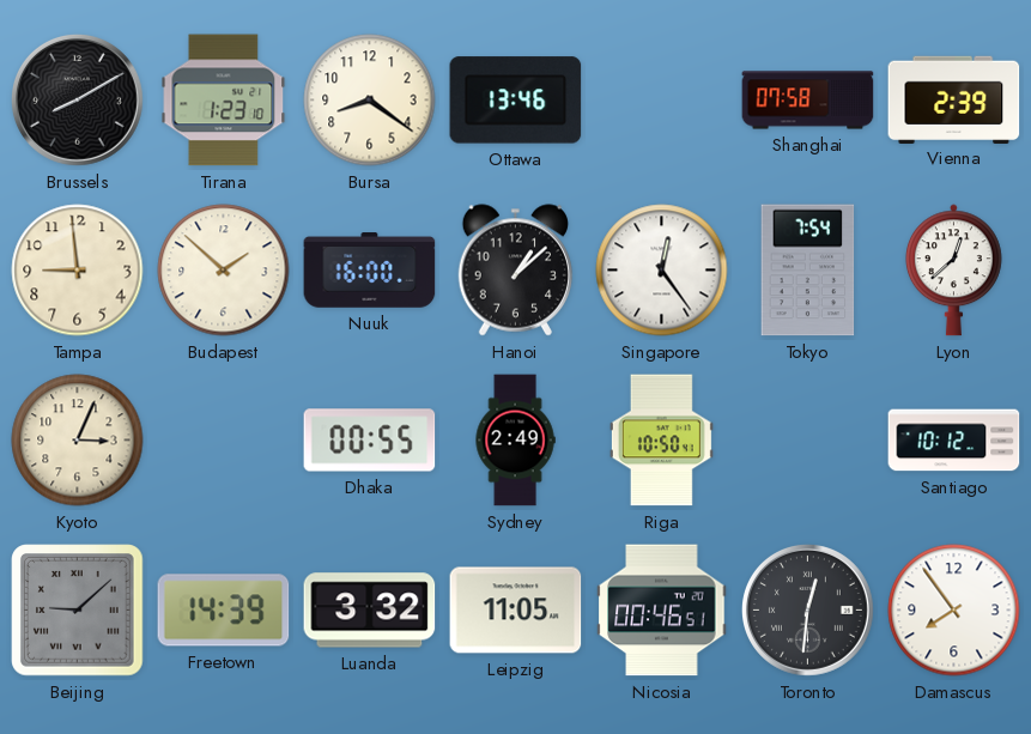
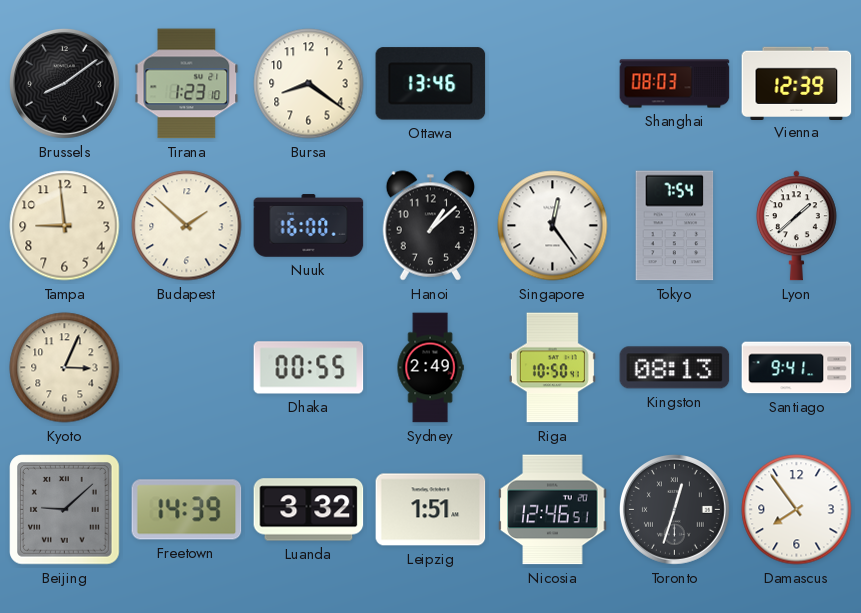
Brussels: 8:10 -> 8:09 (64, 83)
Shanghai: 07:58 -> 08:03 (675, 84)
Vienna: 2:39 -> 12:39 (797, 83)
Lyon: 12:38 -> 1:38 (796, 226)
Kingston: none -> 08:13 (675, 368)
Santiago: 10:12 -> 9:41 (797, 368)
Leipzig: 11:05 -> 1:51 (431, 510)
Nicosia: 00:46 -> 12:46 (553, 510)
Toronto: 12:31 -> 12:33 (674, 509)
